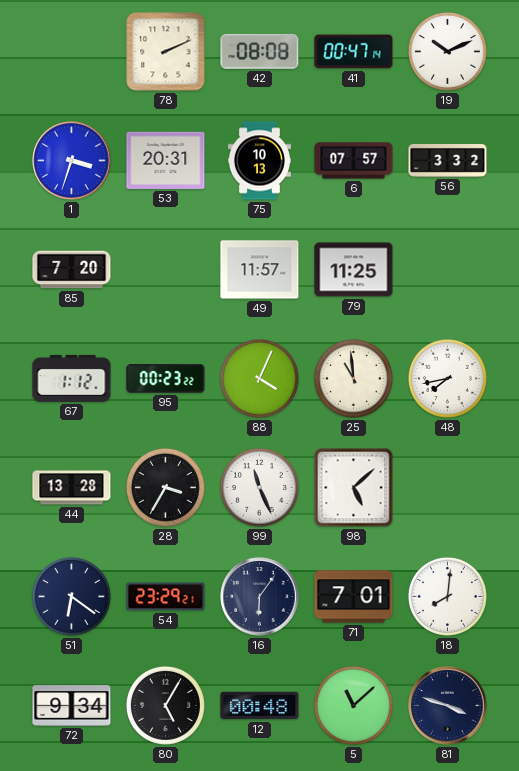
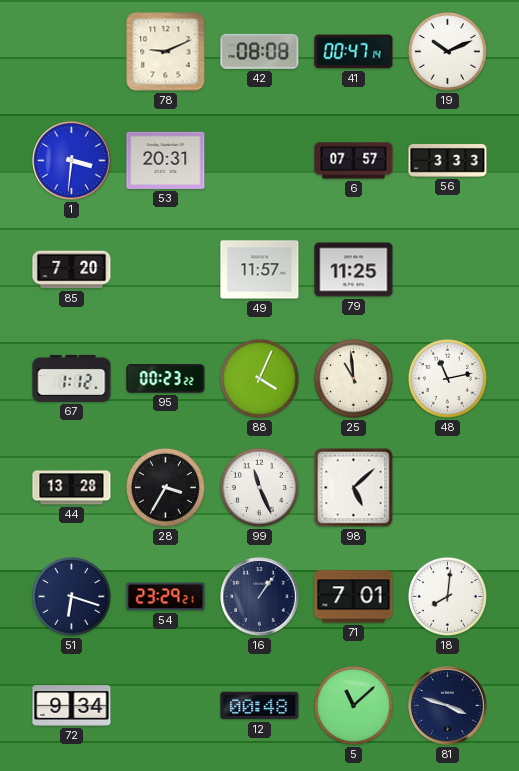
78: 2:11 -> 9:11 (166, 52)
1: 3:33 -> 3:31 (72, 161)
75: 10:13 -> none (259, 161)
56: 3:32 -> 3:33 (448, 161)
48: 7:43 -> 11:13 (447, 378)
51: 6:21 -> 6:18 (71, 596)
16: 6:06 -> 1:06 (260, 597)
80: 5:05 -> none (165, 705)
